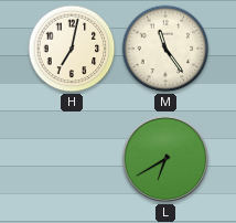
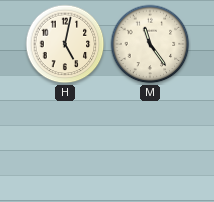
H: 7:02 -> 5:02 (65, 44)
L: 6:40 -> none (165, 159)
